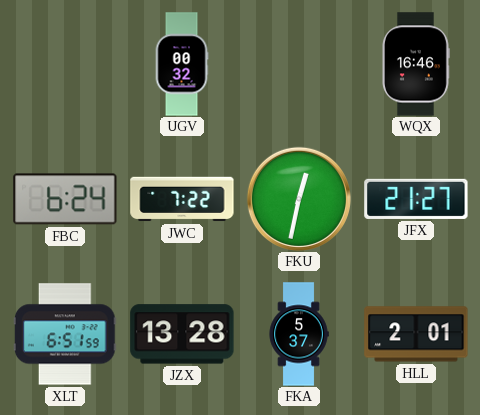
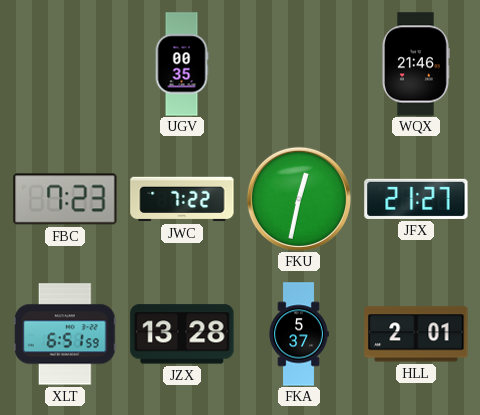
UGV: 00:32 -> 00:35 (182, 64)
WQX: 16:46 -> 21:46 (416, 64)
FBC: 6:24 -> 7:23 (65, 199)
